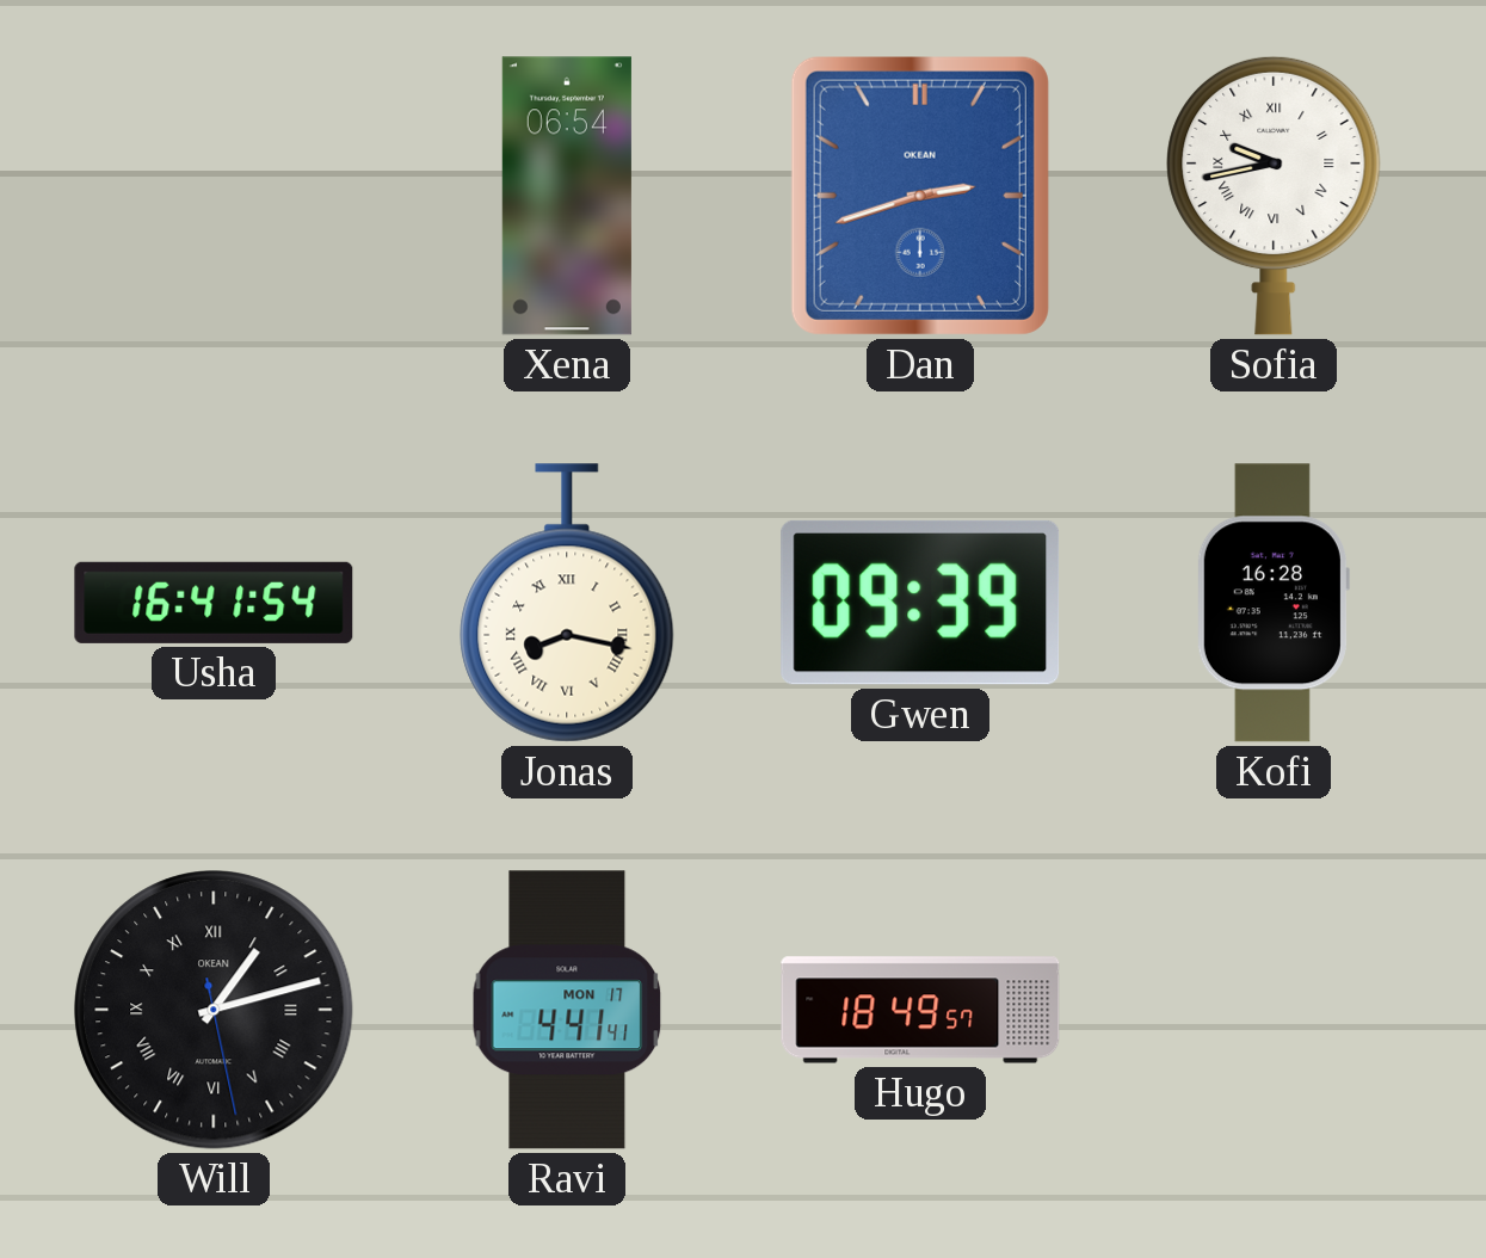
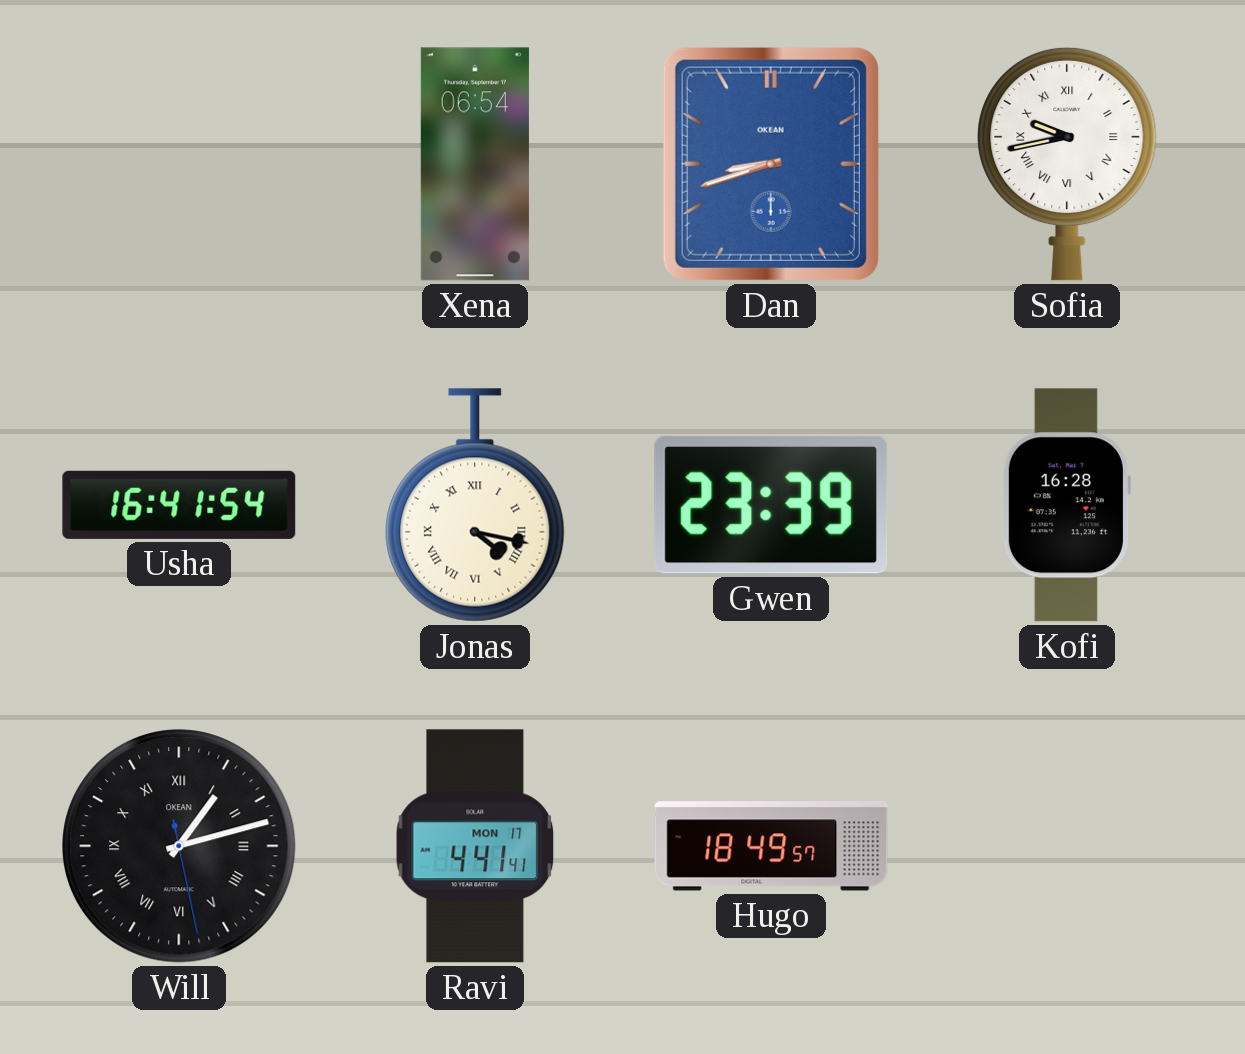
Dan: 2:42 -> 8:42 (771, 164)
Jonas: 8:17 -> 4:17 (475, 505)
Gwen: 09:39 -> 23:39 (771, 505)
